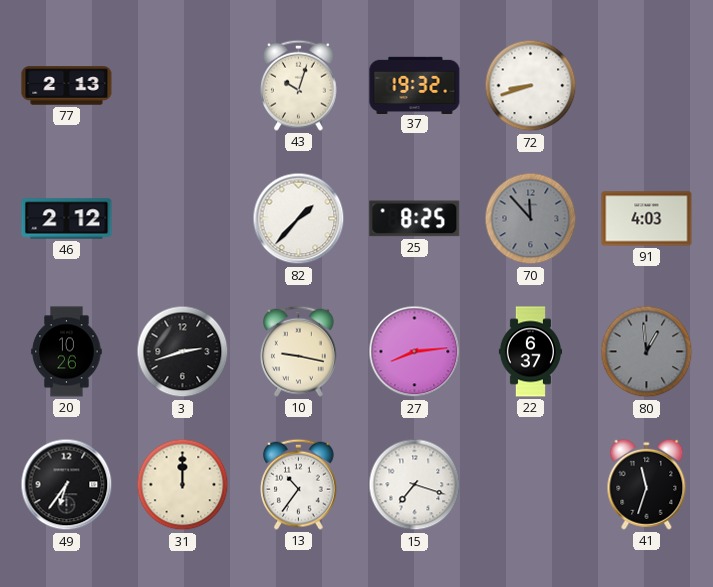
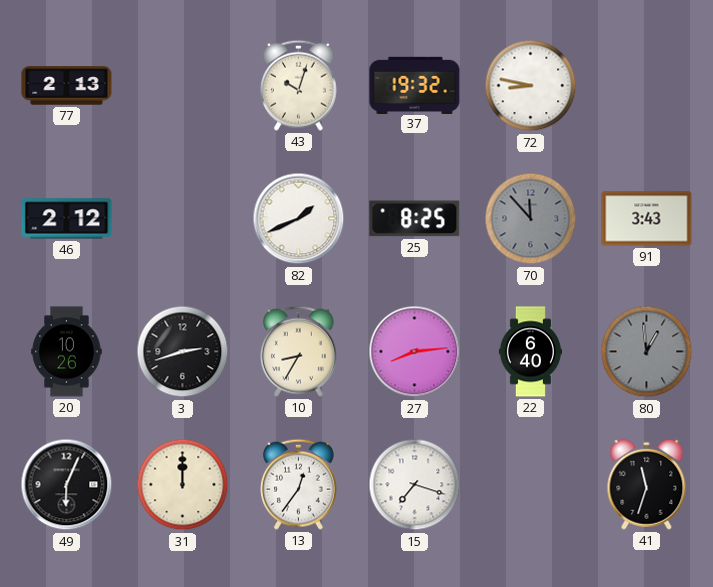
72: 8:42 -> 8:47 (531, 86)
82: 1:37 -> 1:41 (299, 219)
91: 4:03 -> 3:43 (647, 219)
10: 9:17 -> 8:35 (299, 351)
22: 6:37 -> 6:40 (530, 352)
49: 6:36 -> 6:04 (67, 485)
13: 10:36 -> 12:36 (299, 484)
